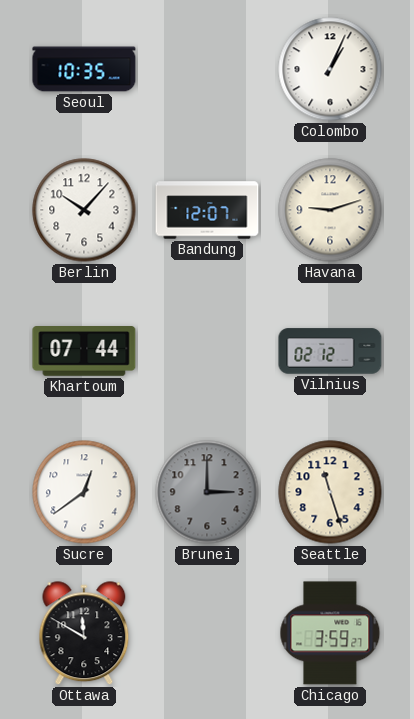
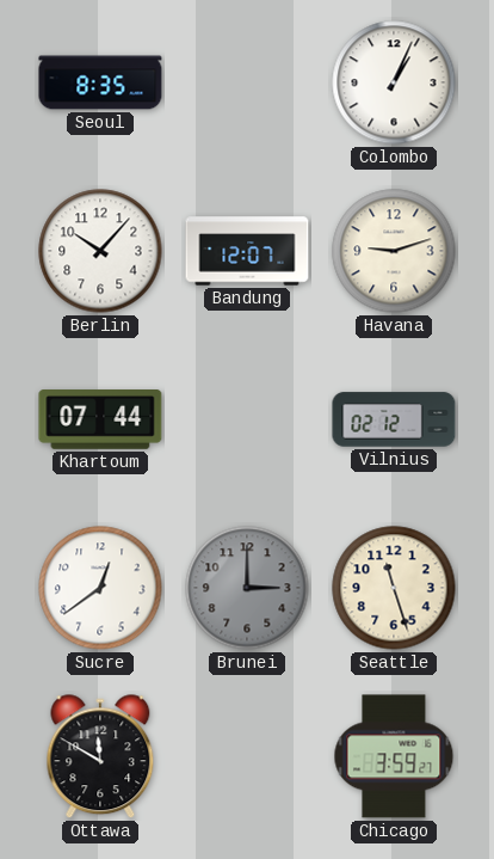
Seoul: 10:35 -> 8:35 (100, 82)
